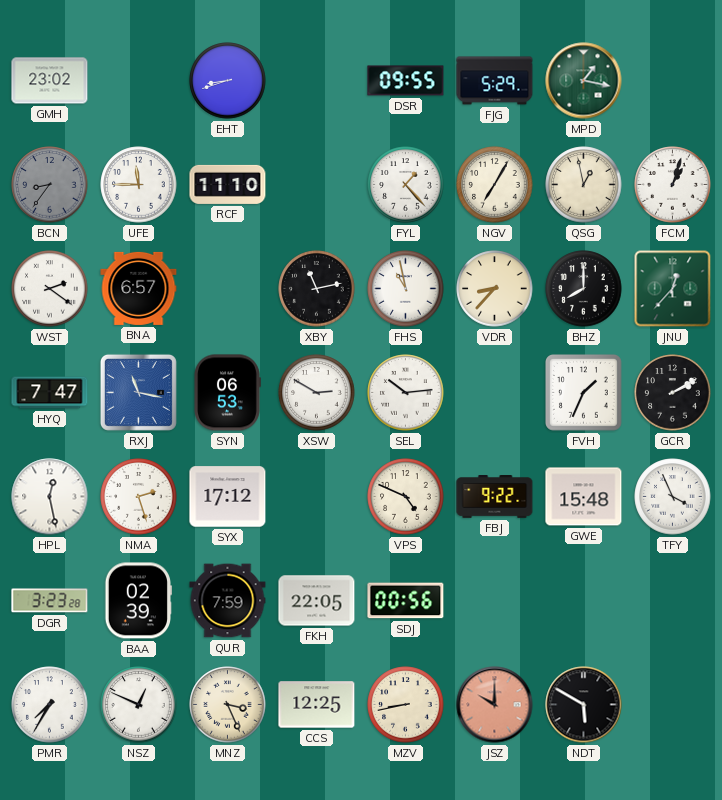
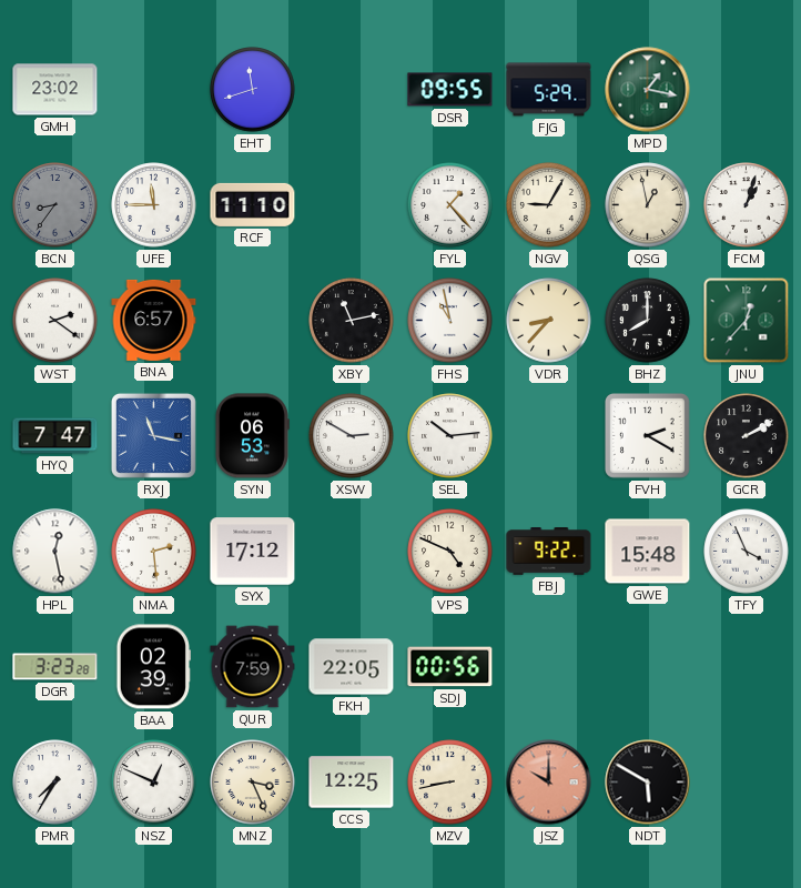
EHT: 8:42 -> 11:42 (253, 90)
NGV: 7:05 -> 9:05 (549, 205)
FVH: 1:34 -> 2:20 (648, 436)
NMA: 2:27 -> 2:29 (154, 552)
